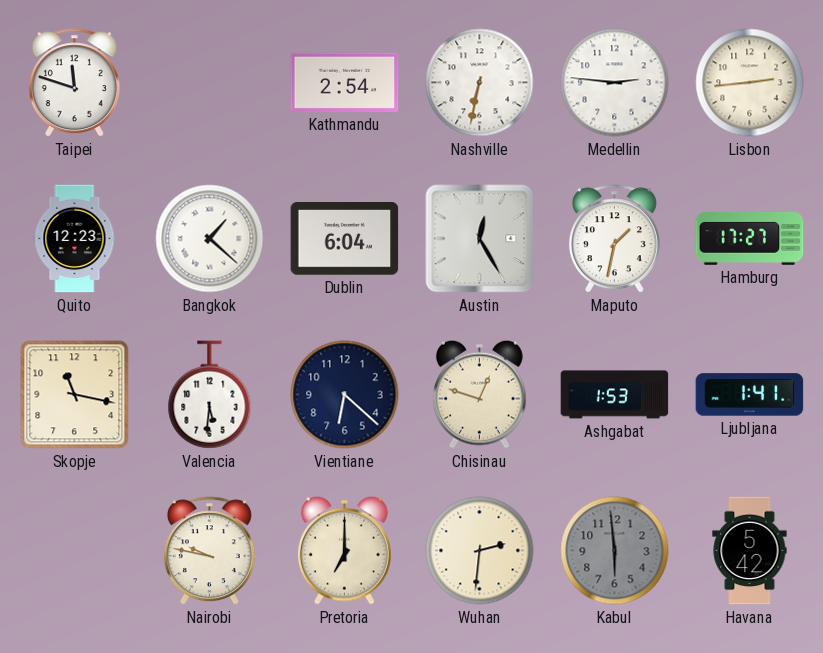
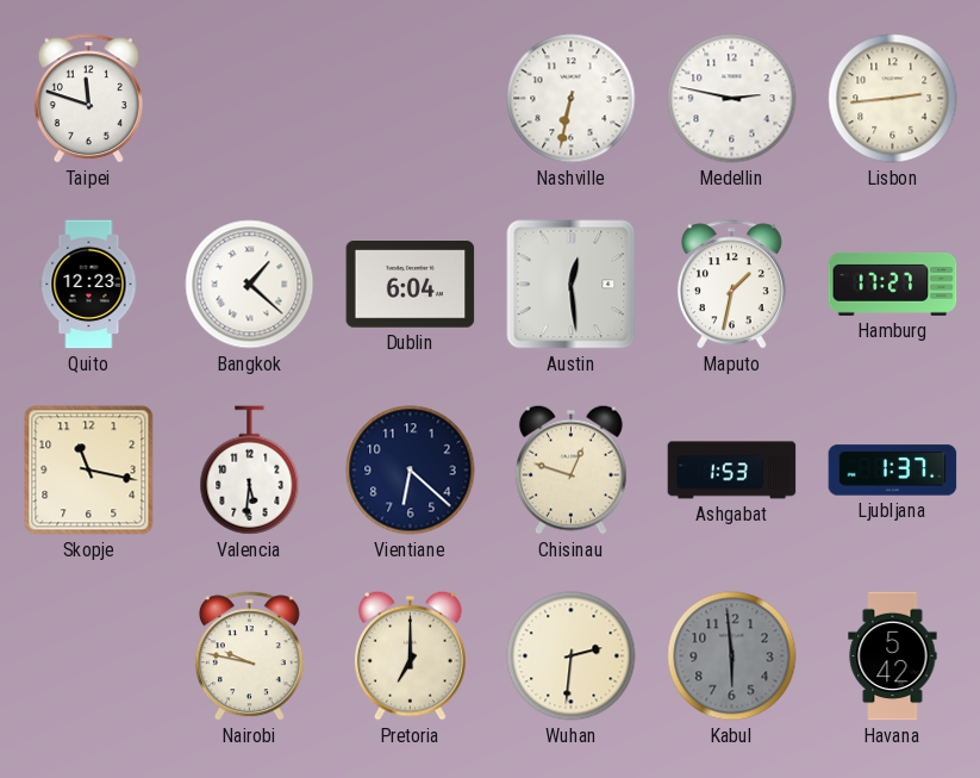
Kathmandu: 2:54 -> none (345, 82)
Medellin: 2:46 -> 2:47 (732, 99)
Austin: 12:25 -> 12:29 (572, 285)
Ljubljana: 1:41 -> 1:37 (893, 471)
